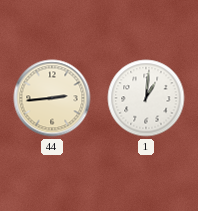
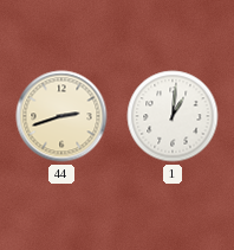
44: 2:44 -> 2:42 (61, 116)
